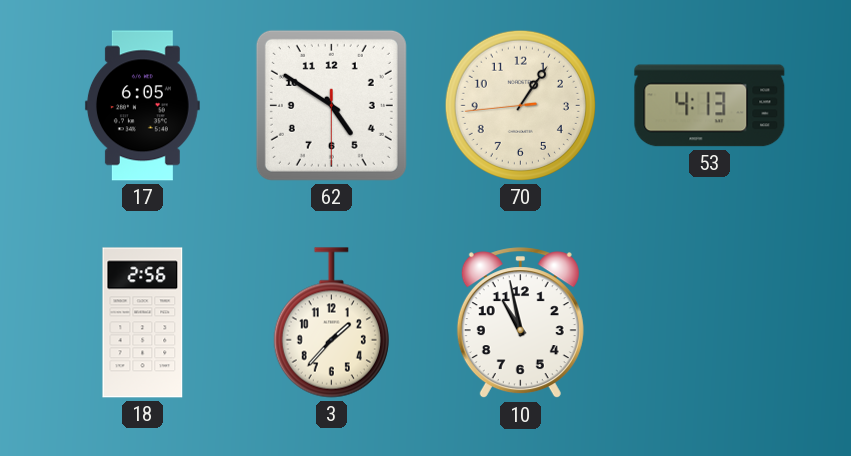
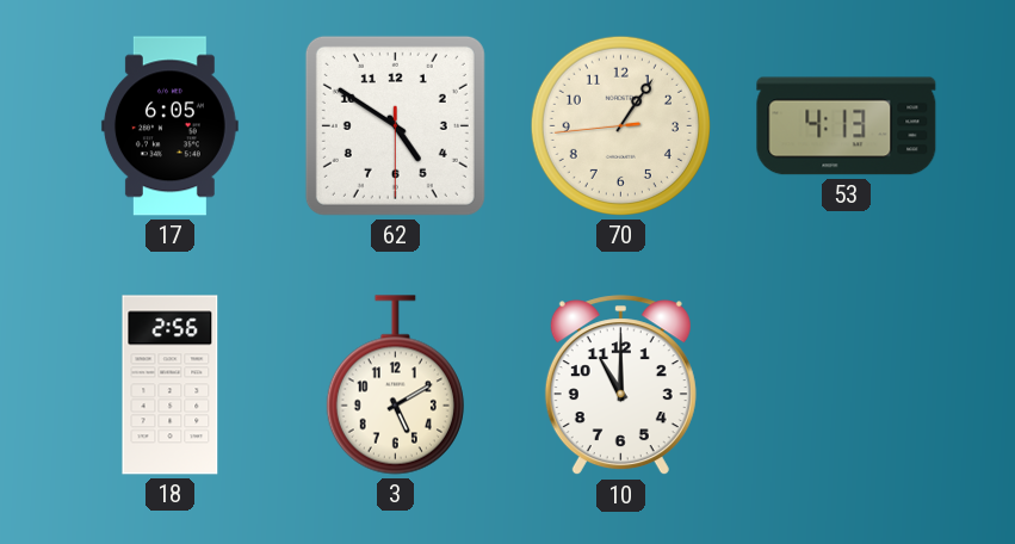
3: 1:37 -> 5:10 (395, 385)
10: 10:58 -> 11:00 (620, 385)
